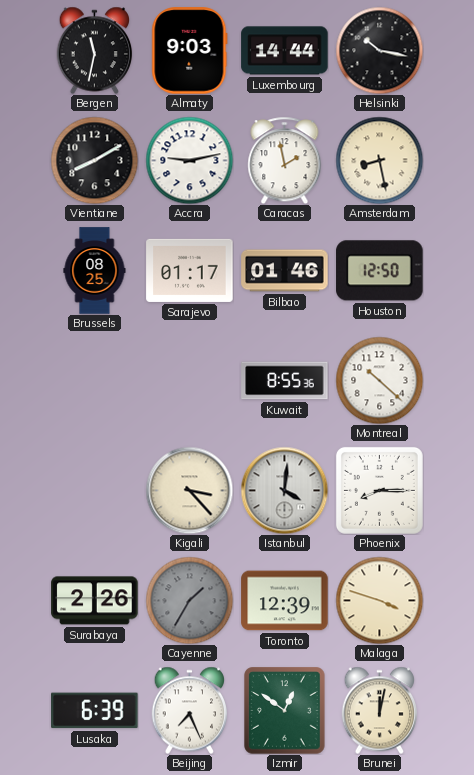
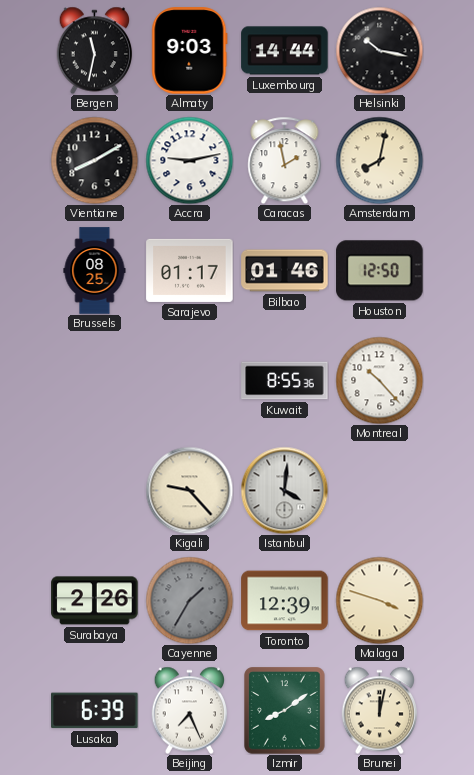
Amsterdam: 8:28 -> 8:02 (379, 160)
Montreal: 10:22 -> 10:23 (379, 380)
Kigali: 3:23 -> 9:23 (189, 490)
Phoenix: 8:15 -> none (379, 490)
Izmir: 12:51 -> 8:09 (285, 711)
